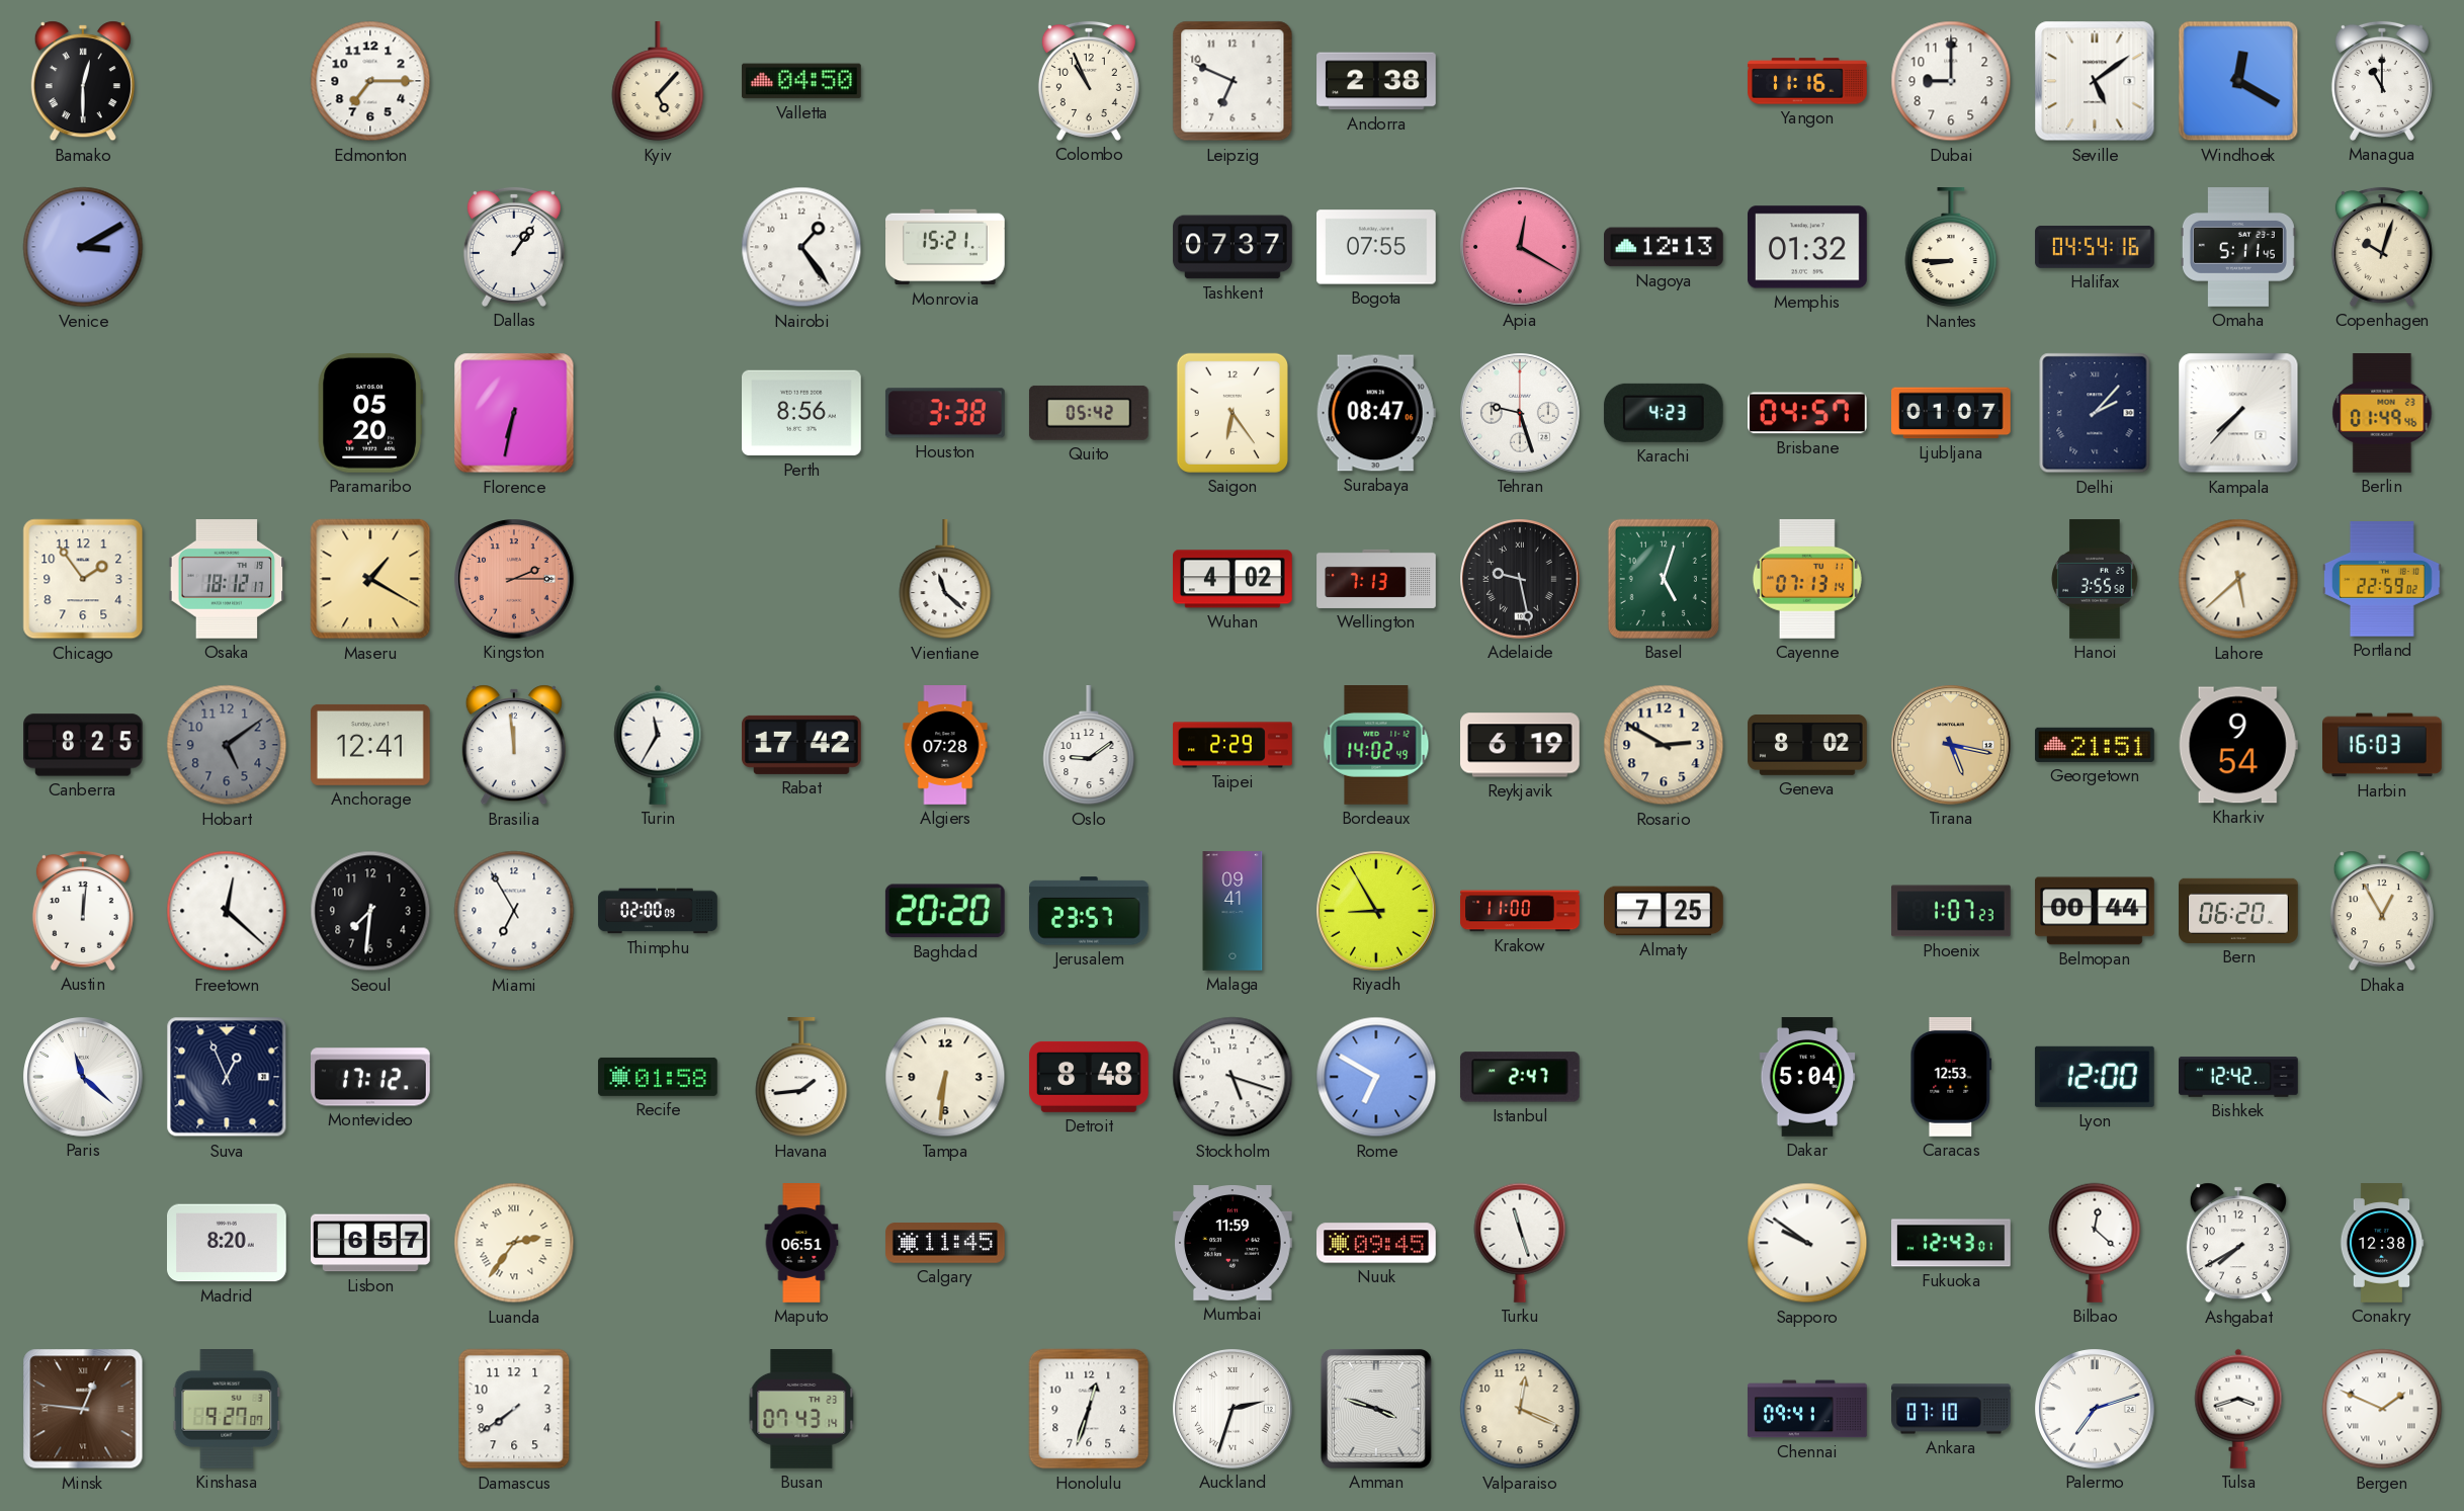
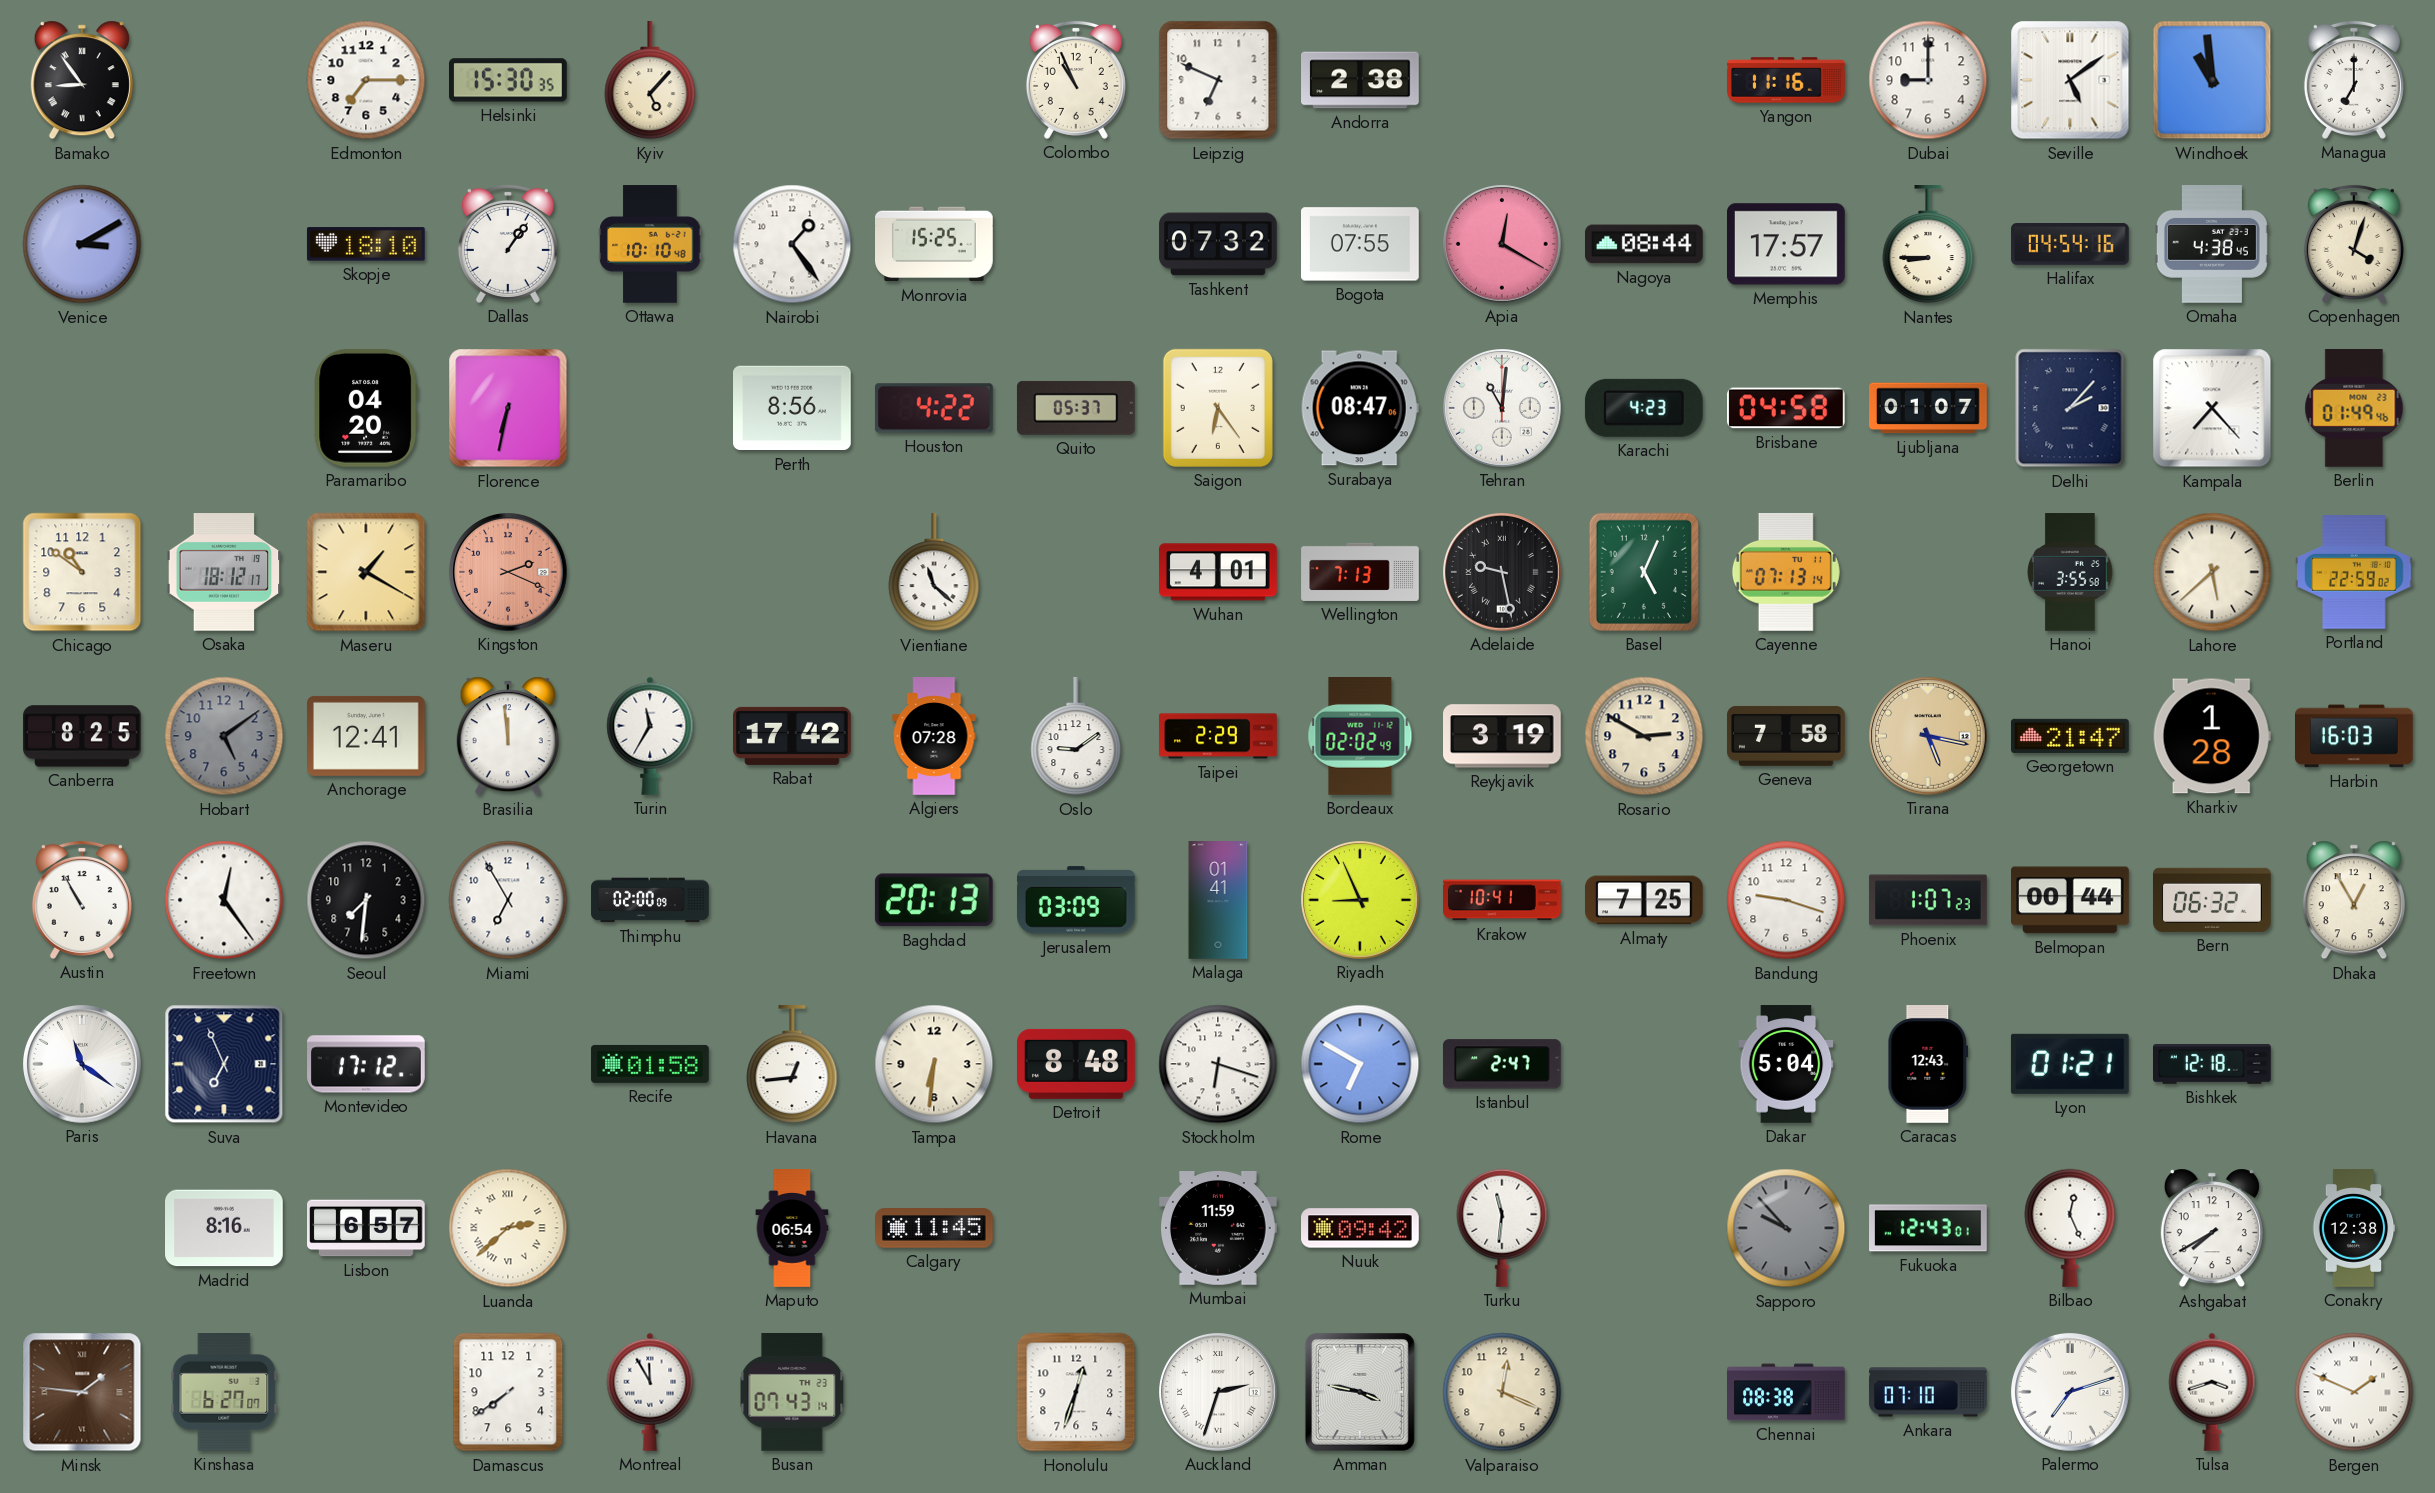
Bamako: 12:30 -> 8:54 (82, 80)
Helsinki: none -> 15:30 (509, 80)
Valletta: 04:50 -> none (801, 81)
Windhoek: 12:20 -> 10:59 (2212, 80)
Managua: 11:00 -> 7:00 (2354, 80)
Skopje: none -> 18:10 (366, 244)
Ottawa: none -> 10:10 (650, 244)
Monrovia: 15:21 -> 15:25 (935, 244)
Tashkent: 07:37 -> 07:32 (1218, 244)
Nagoya: 12:13 -> 08:44 (1645, 244)
Memphis: 01:32 -> 17:57 (1787, 244)
Omaha: 5:11 -> 4:38 (2212, 244)
Copenhagen: 10:03 -> 4:03 (2354, 244)
Paramaribo: 05:20 -> 04:20 (366, 408)
Houston: 3:38 -> 4:22 (934, 408)
Quito: 05:42 -> 05:37 (1076, 408)
Tehran: 9:27 -> 11:01 (1503, 409)
Brisbane: 04:57 -> 04:58 (1787, 408)
Kampala: 7:37 -> 7:23 (2212, 408)
Chicago: 1:54 -> 10:51 (82, 572)
Kingston: 2:15 -> 2:19 (509, 573)
Wuhan: 4:02 -> 4:01 (1219, 572)
Basel: 5:03 -> 5:04 (1644, 572)
Bordeaux: 14:02 -> 02:02 (1360, 737)
Reykjavik: 6:19 -> 3:19 (1503, 736)
Geneva: 8:02 -> 7:58 (1786, 736)
Georgetown: 21:51 -> 21:47 (2071, 736)
Kharkiv: 9:54 -> 1:28 (2212, 736)
Austin: 12:01 -> 10:55 (82, 900)
Freetown: 12:22 -> 12:24 (224, 900)
Baghdad: 20:20 -> 20:13 (934, 900)
Jerusalem: 23:57 -> 03:09 (1077, 900)
Malaga: 09:41 -> 01:41 (1218, 900)
Riyadh: 8:55 -> 8:56 (1361, 901)
Krakow: 11:00 -> 10:41 (1502, 900)
Bandung: none -> 9:18 (1786, 900)
Bern: 06:20 -> 06:32 (2213, 900)
Paris: 11:22 -> 11:21 (83, 1065)
Suva: 12:56 -> 6:56 (224, 1064)
Havana: 1:44 -> 12:44 (792, 1065)
Stockholm: 5:18 -> 6:18 (1218, 1064)
Caracas: 12:53 -> 12:43 (1928, 1065)
Lyon: 12:00 -> 01:21 (2070, 1064)
Bishkek: 12:42 -> 12:18 (2213, 1064)
Madrid: 8:20 -> 8:16 (225, 1228)
Luanda: 2:36 -> 2:38 (508, 1228)
Maputo: 06:51 -> 06:54 (792, 1228)
Nuuk: 09:45 -> 09:42 (1360, 1228)
Turku: 11:27 -> 11:31 (1502, 1228)
Sapporo: 9:51 -> 9:53 (1786, 1228)
Sapporo dial: white -> grey (1786, 1228)
Bilbao: 12:22 -> 12:26 (2070, 1228)
Minsk: 12:46 -> 1:46 (82, 1392)
Kinshasa: 9:27 -> 6:27 (224, 1393)
Montreal: none -> 11:55 (650, 1392)
Amman: 3:48 -> 3:47 (1360, 1392)
Chennai: 09:41 -> 08:38 (1786, 1392)
